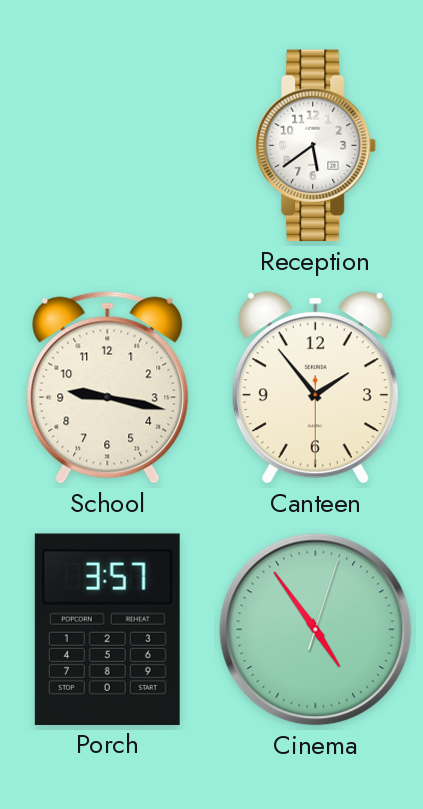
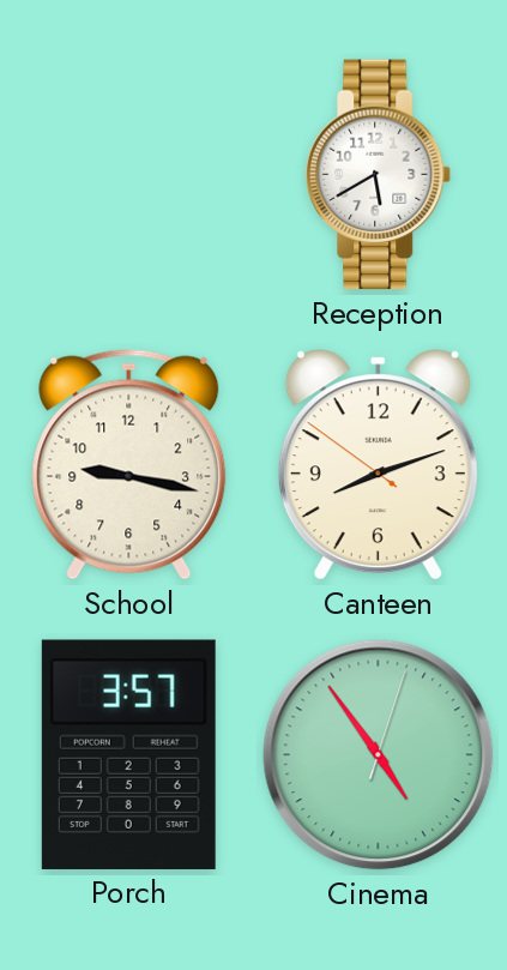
Reception: 5:39 -> 5:40 (379, 175)
Canteen: 1:53 -> 8:11 (378, 465)
